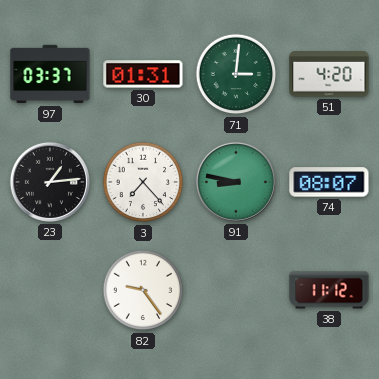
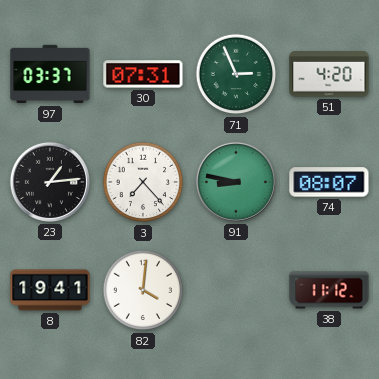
30: 01:31 -> 07:31 (143, 74)
71: 3:01 -> 2:56 (236, 74)
8: none -> 19:41 (50, 290)
82: 9:24 -> 4:01 (143, 290)
